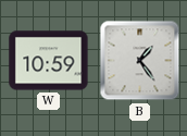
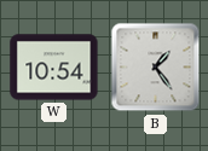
W: 10:59 -> 10:54 (54, 68)
